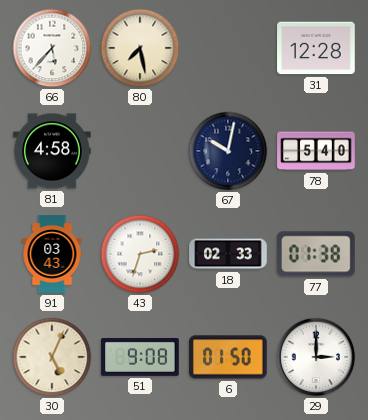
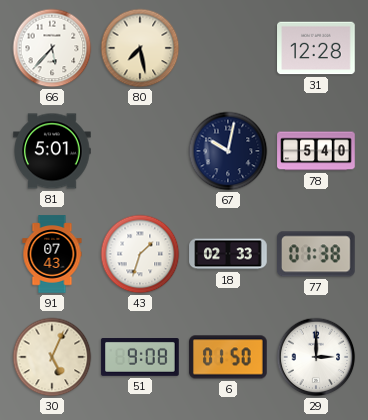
81: 4:58 -> 5:01 (52, 151)
91: 03:43 -> 07:43 (52, 254)
43: 2:33 -> 1:33 (140, 254)
